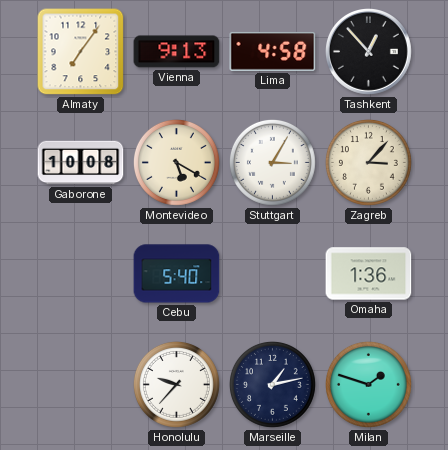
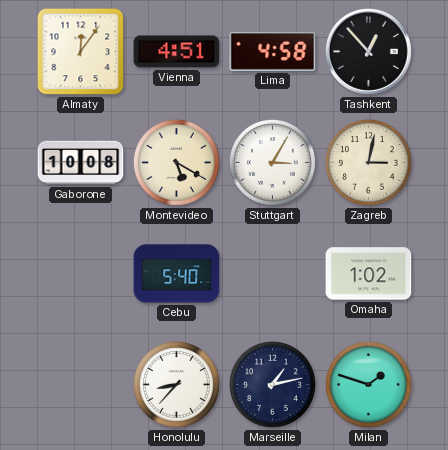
Almaty: 7:06 -> 12:06 (81, 52)
Vienna: 9:13 -> 4:51 (177, 52)
Zagreb: 3:07 -> 3:02 (368, 162)
Omaha: 1:36 -> 1:02 (369, 274)
Honolulu: 9:37 -> 8:37 (176, 384)
